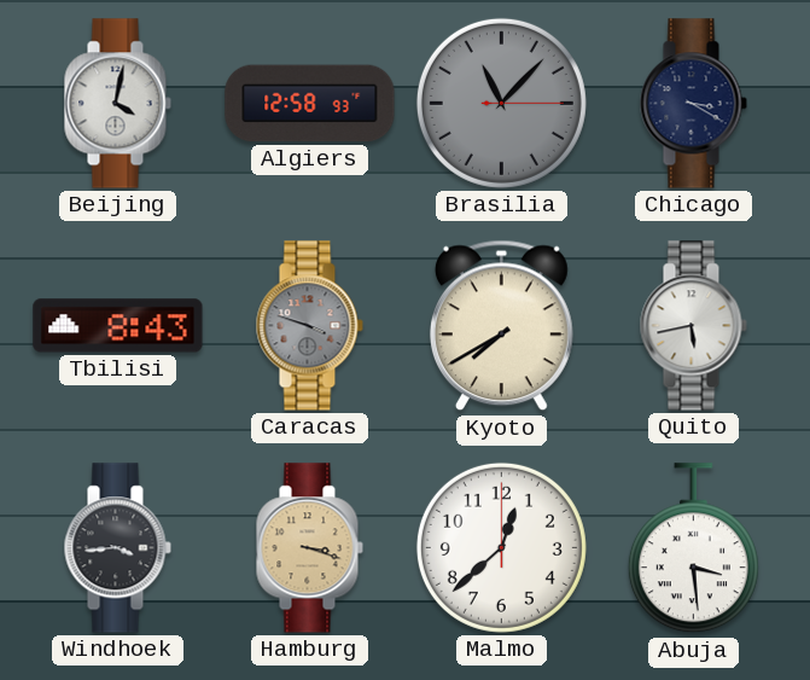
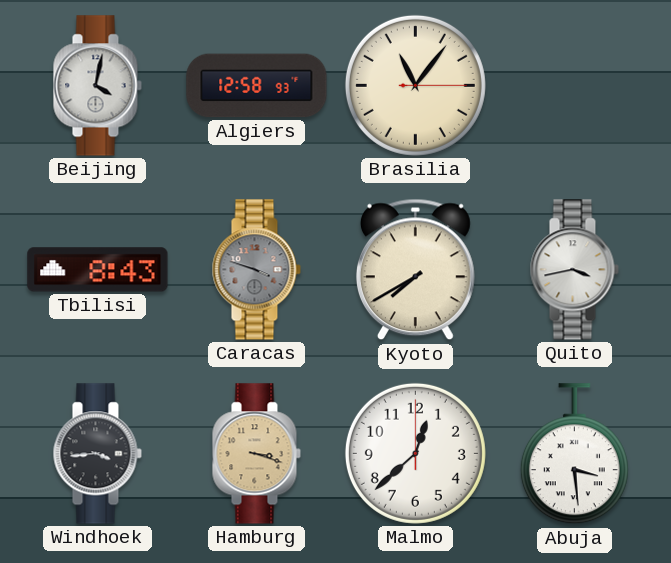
Brasilia: 11:07 -> 11:06 (415, 85)
Brasilia dial: grey -> cream (415, 85)
Chicago: 3:20 -> none (693, 104)
Quito: 5:43 -> 3:43 (574, 270)
